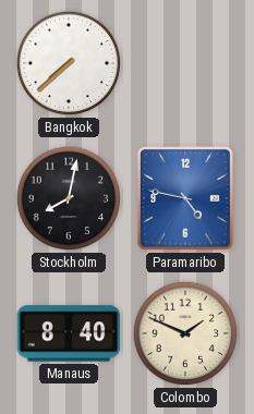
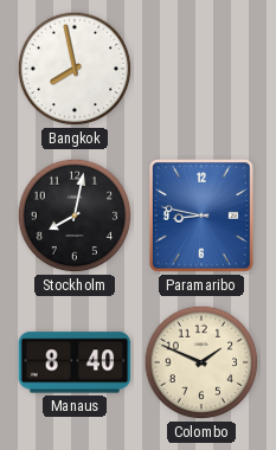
Bangkok: 7:38 -> 7:58 (75, 69)
Paramaribo: 4:47 -> 8:47 (203, 217)
